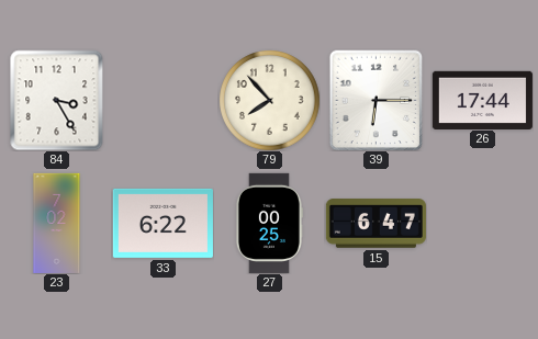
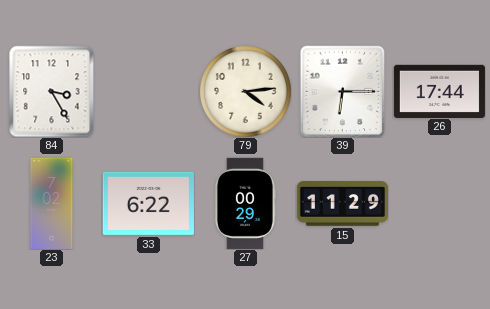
79: 7:53 -> 4:14 (245, 91)
27: 00:25 -> 00:29 (245, 203)
15: 6:47 -> 11:29 (342, 204)
